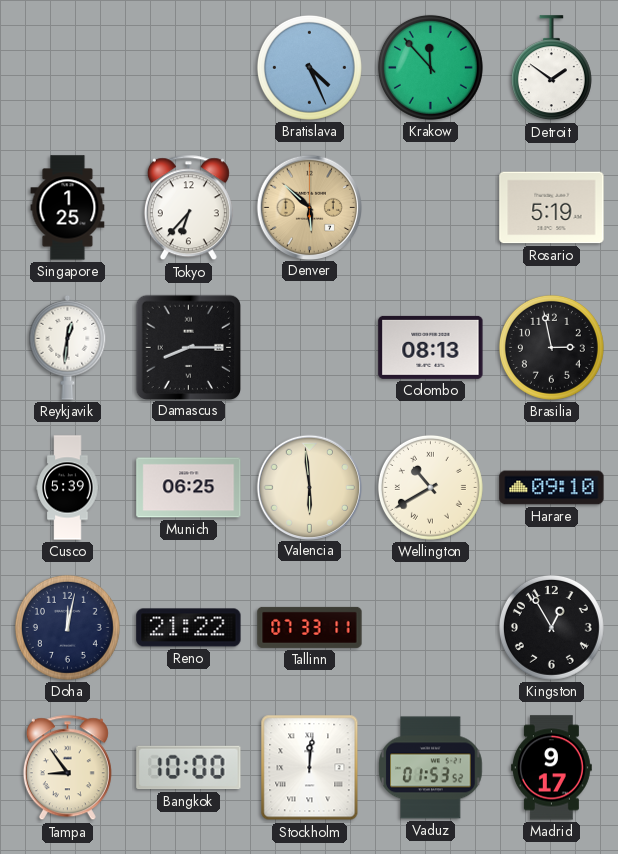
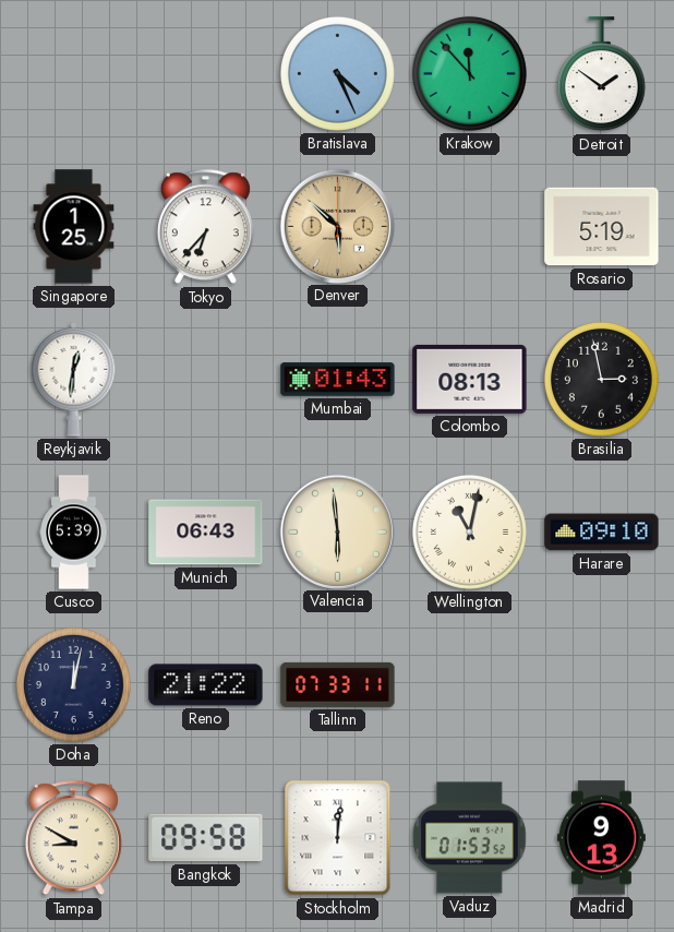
Damascus: 8:15 -> none (188, 347)
Mumbai: none -> 01:43 (338, 380)
Munich: 06:25 -> 06:43 (206, 533)
Wellington: 10:40 -> 11:02 (469, 531)
Kingston: 12:55 -> none (551, 627)
Tampa: 8:54 -> 8:50 (73, 838)
Bangkok: 10:00 -> 09:58 (206, 838)
Madrid: 9:17 -> 9:13 (601, 838)
